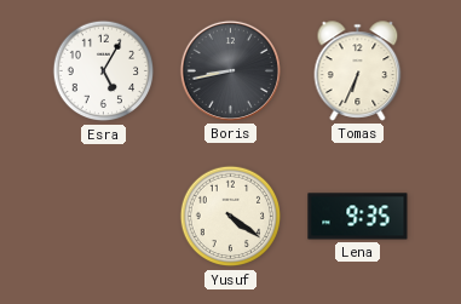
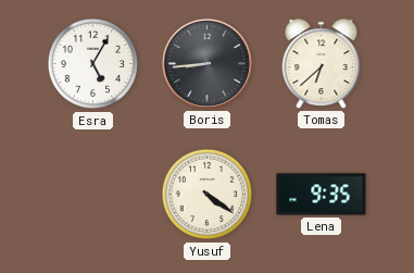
Boris: 8:43 -> 8:44 (206, 63)
Tomas: 6:34 -> 6:38 (322, 64)
